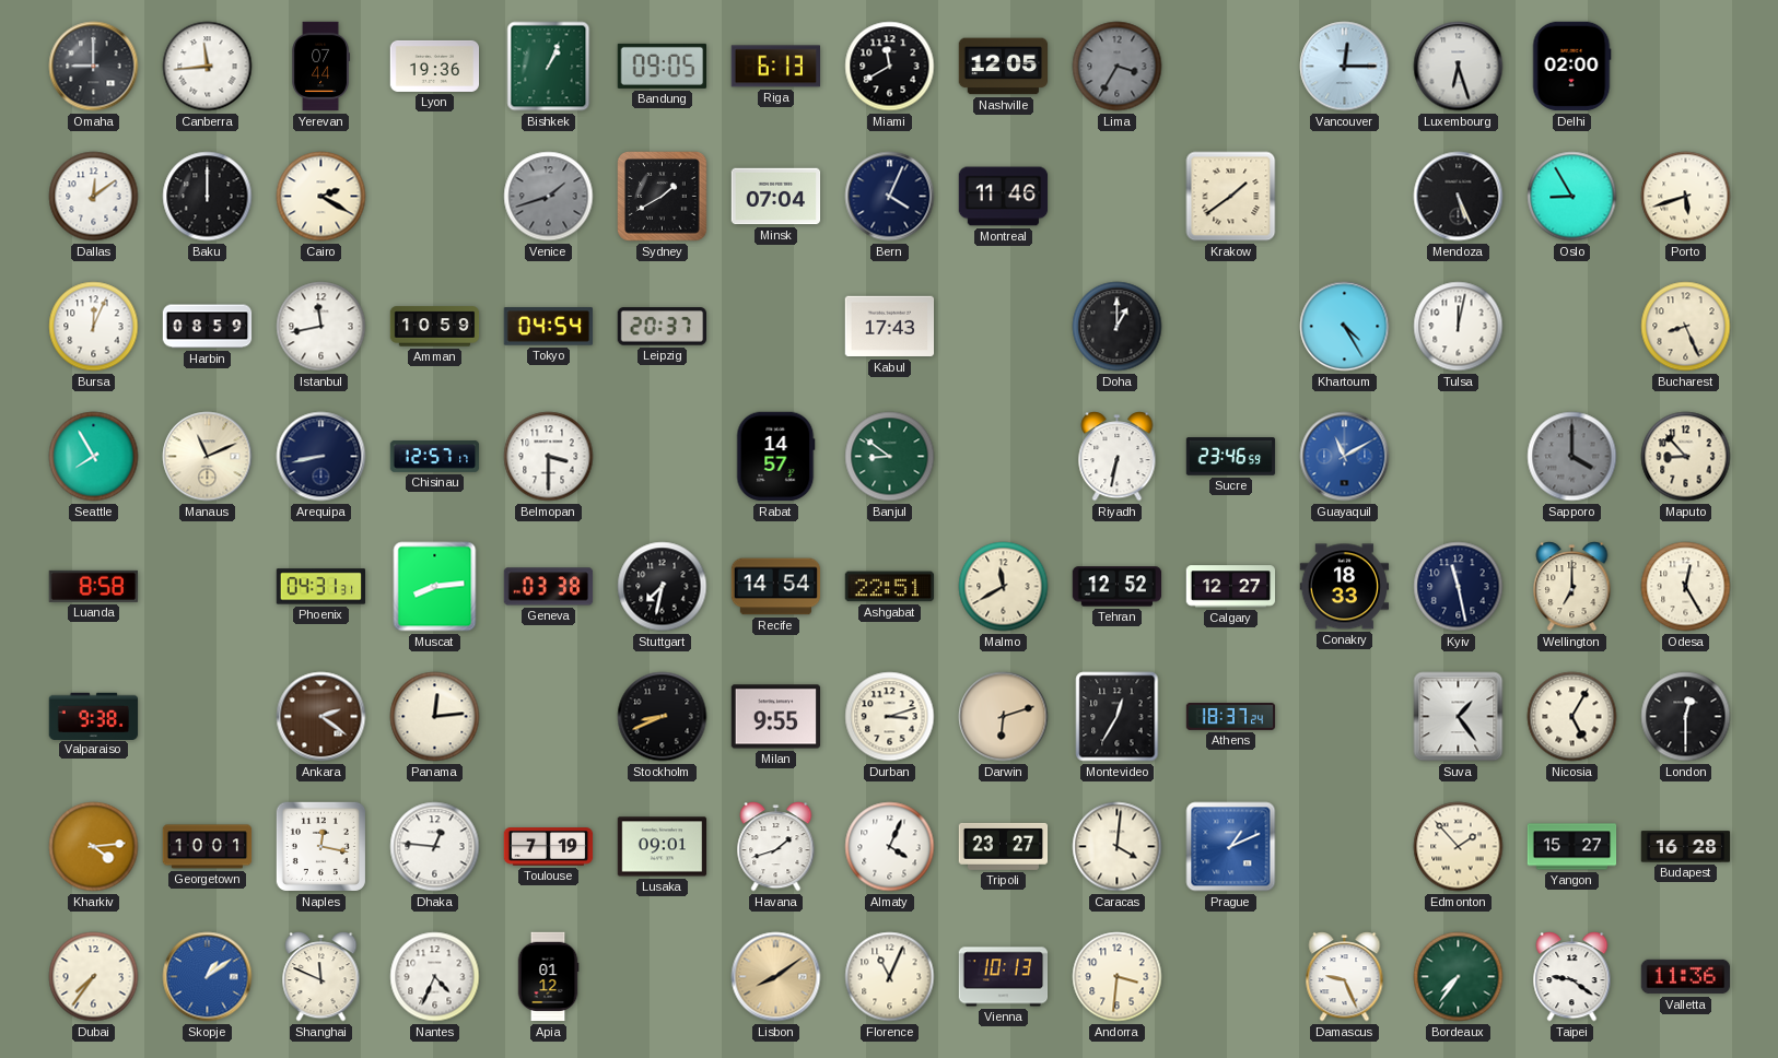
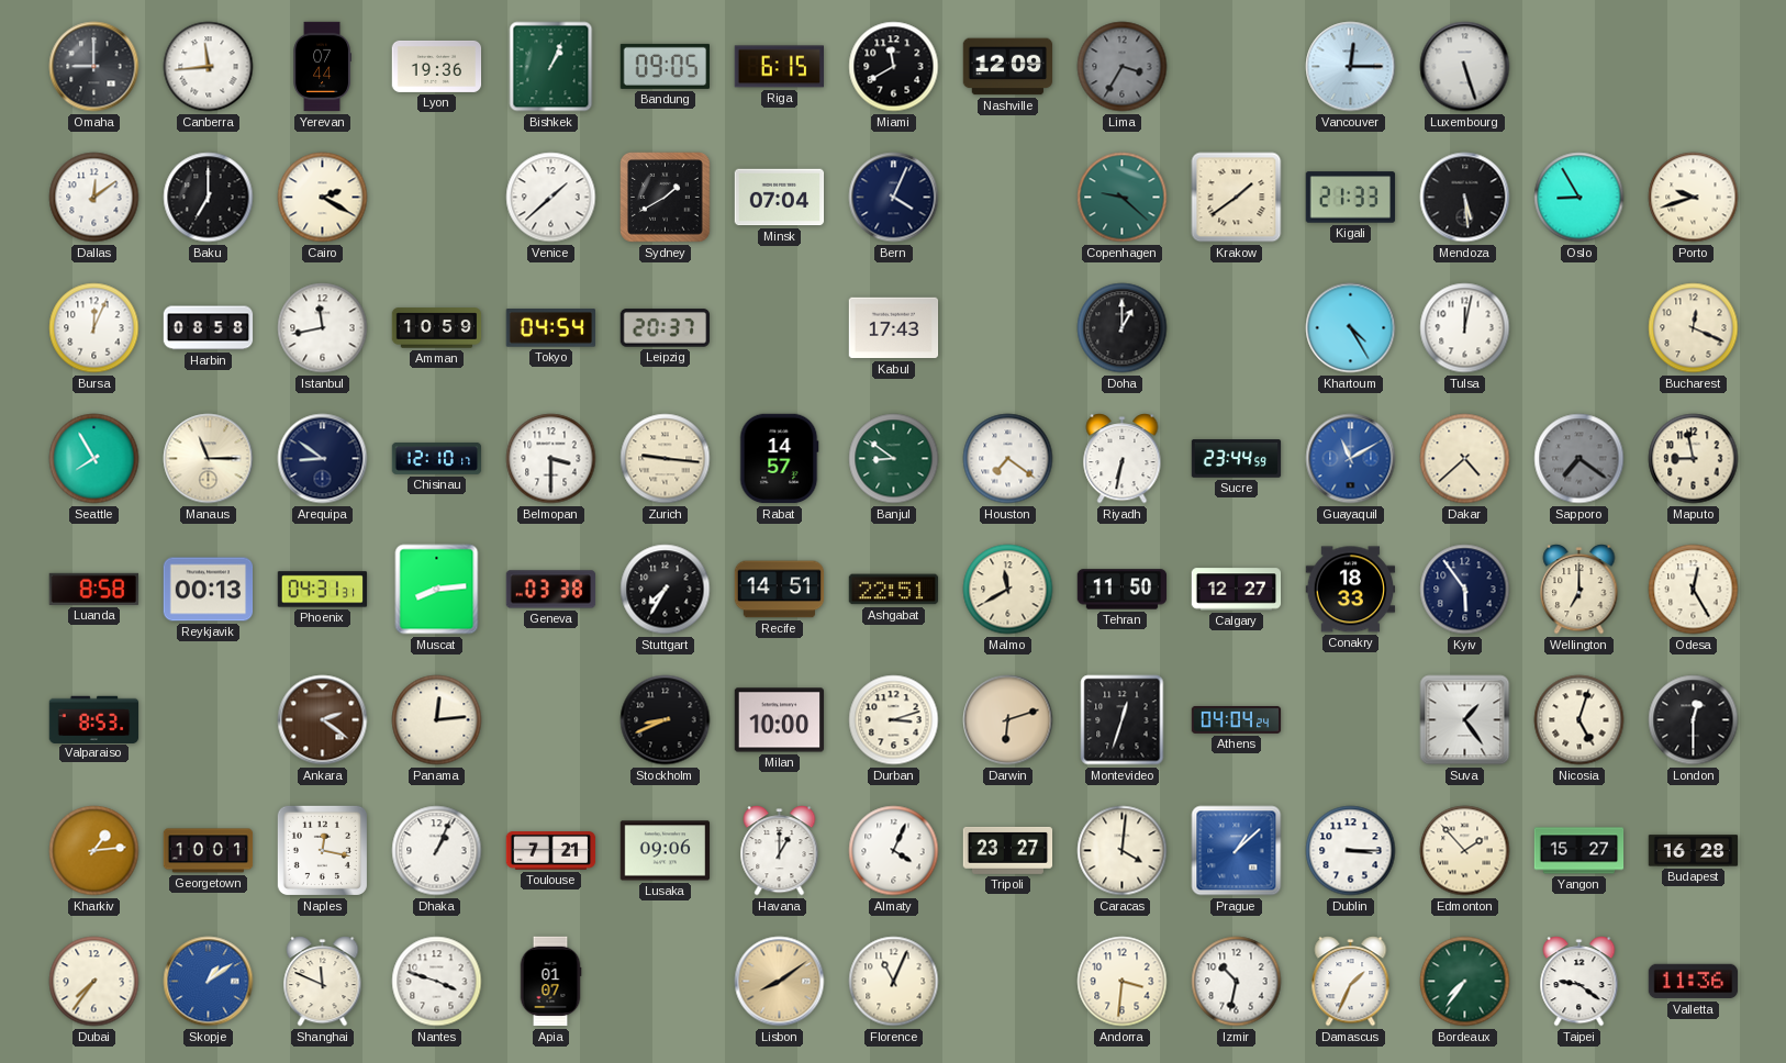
Riga: 6:13 -> 6:15 (779, 67)
Nashville: 12:05 -> 12:09 (1008, 67)
Luxembourg: 6:27 -> 5:27 (1465, 67)
Delhi: 02:00 -> none (1571, 67)
Baku: 12:00 -> 7:00 (209, 198)
Venice: 1:42 -> 1:38 (551, 198)
Venice dial: grey -> white (551, 198)
Montreal: 11:46 -> none (1004, 197)
Copenhagen: none -> 9:22 (1123, 198)
Kigali: none -> 21:33 (1351, 198)
Mendoza: 5:26 -> 5:29 (1465, 198)
Porto: 5:42 -> 9:42 (1694, 198)
Harbin: 08:59 -> 08:58 (209, 328)
Bucharest: 8:26 -> 12:19 (1694, 328)
Manaus: 11:11 -> 11:15 (209, 459)
Arequipa: 8:43 -> 8:51 (323, 459)
Chisinau: 12:57 -> 12:10 (437, 458)
Zurich: none -> 9:16 (666, 459)
Houston: none -> 7:21 (1008, 459)
Sucre: 23:46 -> 23:44 (1237, 459)
Dakar: none -> 4:38 (1465, 459)
Sapporo: 4:00 -> 7:21 (1580, 459)
Maputo: 8:53 -> 8:58 (1694, 459)
Reykjavik: none -> 00:13 (209, 590)
Stuttgart: 7:32 -> 7:35 (666, 590)
Recife: 14:54 -> 14:51 (780, 590)
Tehran: 12:52 -> 11:50 (1123, 590)
Kyiv: 11:28 -> 5:54 (1465, 590)
Valparaiso: 9:38 -> 8:53 (94, 719)
Milan: 9:55 -> 10:00 (780, 720)
Montevideo: 12:35 -> 12:33 (1123, 720)
Athens: 18:37 -> 04:04 (1237, 719)
Nicosia: 5:05 -> 5:03 (1580, 720)
Kharkiv: 4:14 -> 1:14 (94, 851)
Dhaka: 12:46 -> 1:04 (437, 851)
Toulouse: 7:19 -> 7:21 (551, 851)
Lusaka: 09:01 -> 09:06 (666, 851)
Havana: 1:42 -> 1:00 (780, 851)
Prague: 1:11 -> 1:08 (1237, 851)
Dublin: none -> 3:15 (1351, 851)
Nantes: 4:34 -> 3:48 (437, 982)
Apia: 01:12 -> 01:07 (550, 982)
Vienna: 10:13 -> none (1004, 977)
Izmir: none -> 10:32 (1237, 982)
Damascus: 9:26 -> 1:34 (1351, 982)
